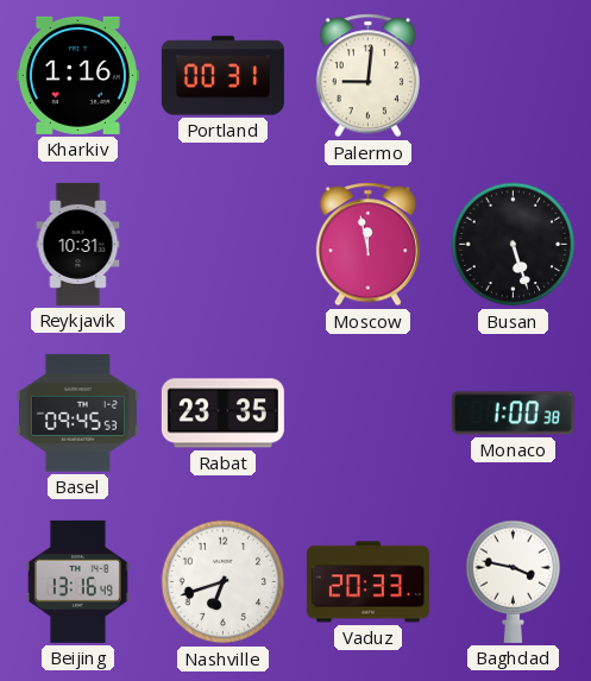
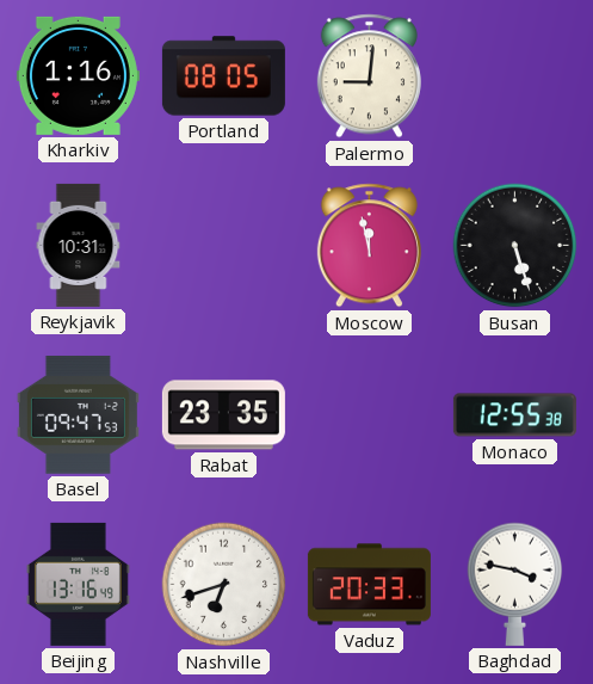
Portland: 00:31 -> 08:05 (223, 76)
Basel: 09:45 -> 09:47 (78, 414)
Monaco: 1:00 -> 12:55 (514, 415)
